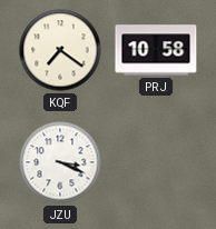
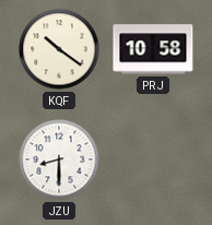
KQF: 7:21 -> 10:21 (59, 49)
JZU: 3:19 -> 8:30 (59, 159)
